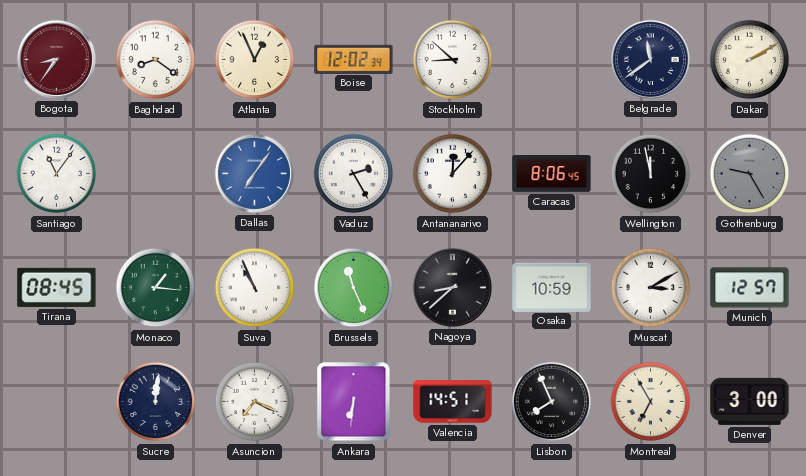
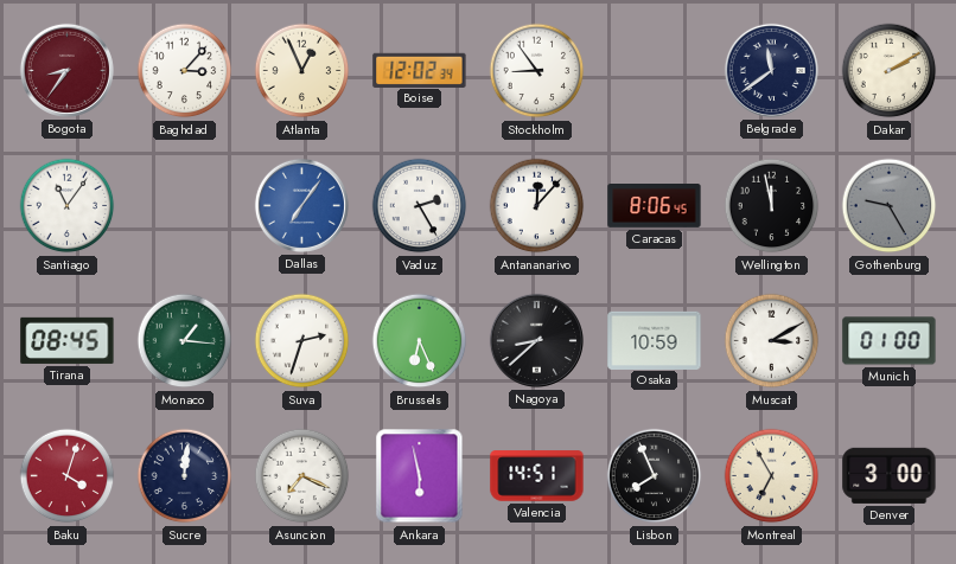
Baghdad: 8:21 -> 3:07 (185, 71)
Stockholm: 8:52 -> 8:54 (537, 71)
Suva: 10:56 -> 2:33 (302, 341)
Brussels: 11:26 -> 6:26 (420, 341)
Munich: 12:57 -> 01:00 (890, 341)
Baku: none -> 4:03 (68, 476)
Ankara: 6:31 -> 5:58 (420, 476)
